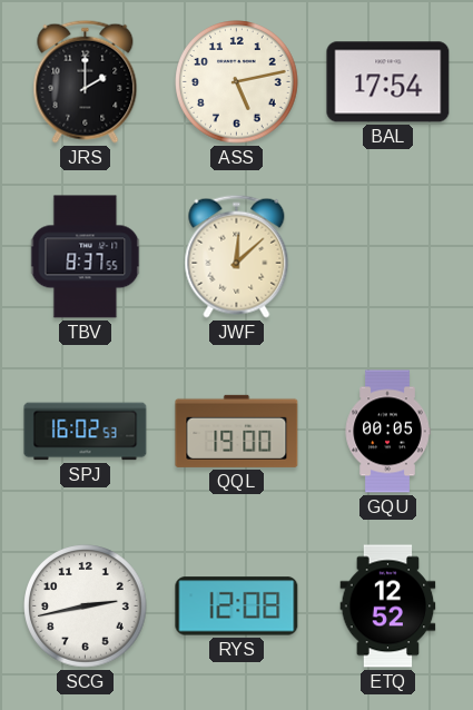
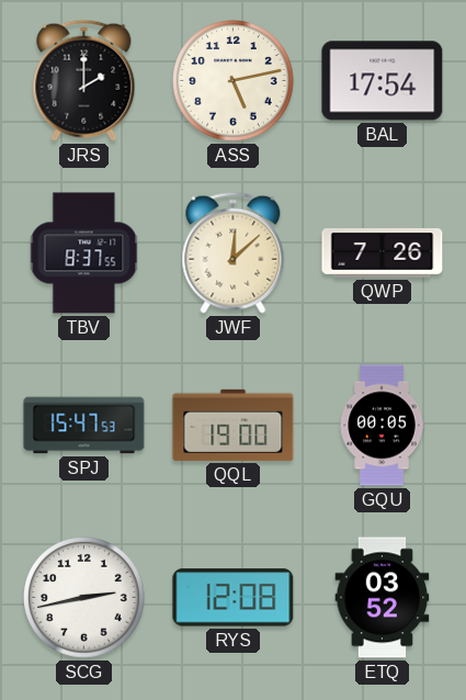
QWP: none -> 7:26 (383, 253)
SPJ: 16:02 -> 15:47 (84, 426)
ETQ: 12:52 -> 03:52 (383, 598)
